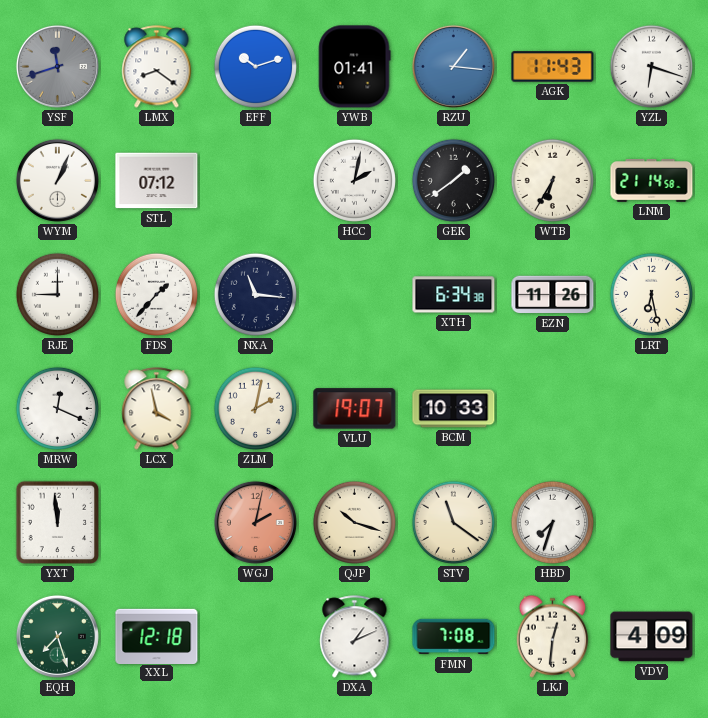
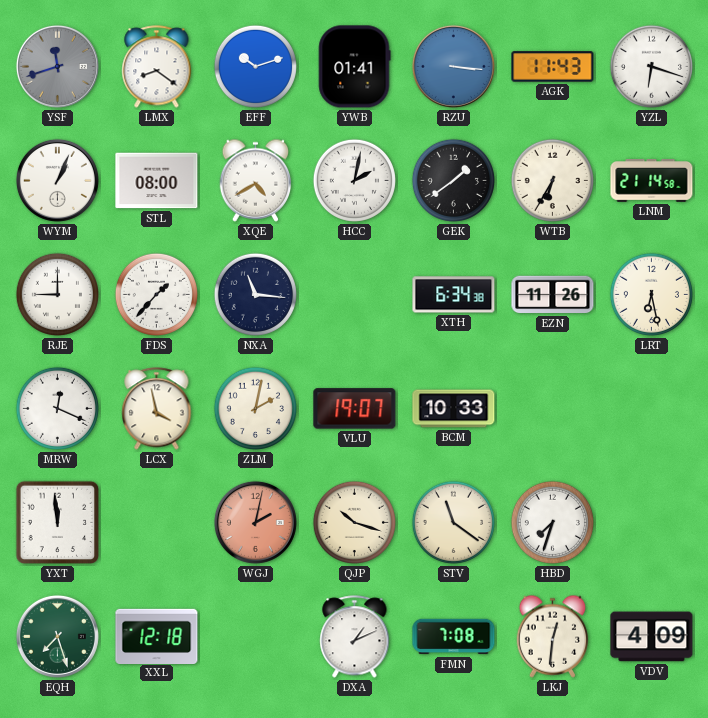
RZU: 1:16 -> 3:16 (453, 66)
STL: 07:12 -> 08:00 (157, 181)
XQE: none -> 4:40 (256, 180)
